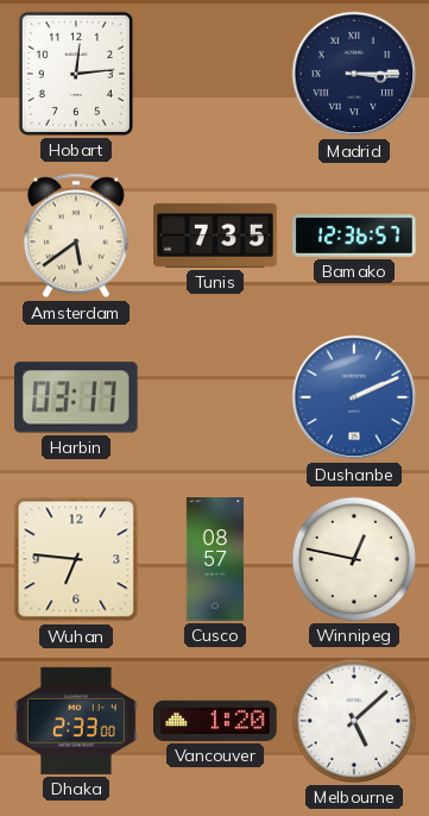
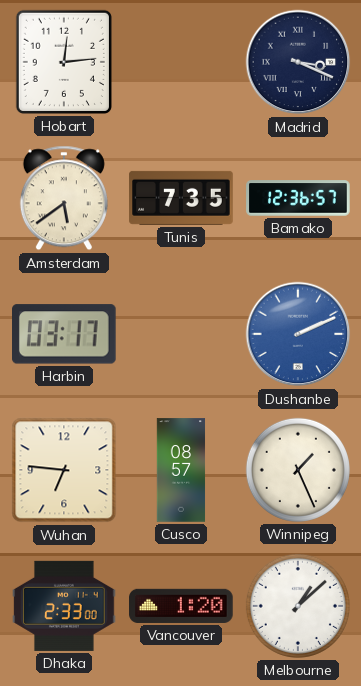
Madrid: 3:15 -> 3:19 (298, 62)
Winnipeg: 12:47 -> 1:26 (298, 470)
Melbourne: 5:08 -> 1:08 (298, 606)
